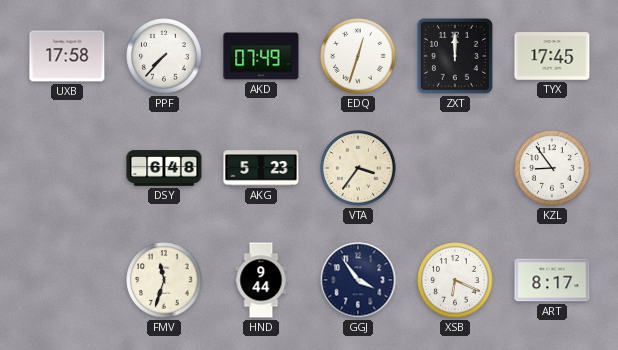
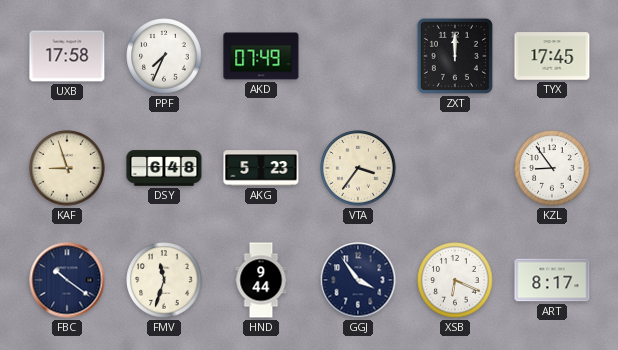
PPF: 7:37 -> 7:34 (164, 56)
EDQ: 12:33 -> none (358, 56)
KAF: none -> 8:57 (67, 168)
FBC: none -> 10:21 (67, 280)
